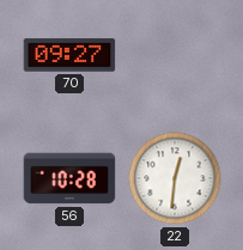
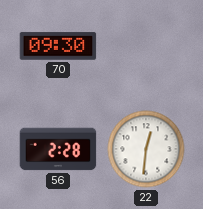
70: 09:27 -> 09:30 (58, 46)
56: 10:28 -> 2:28 (58, 149)
